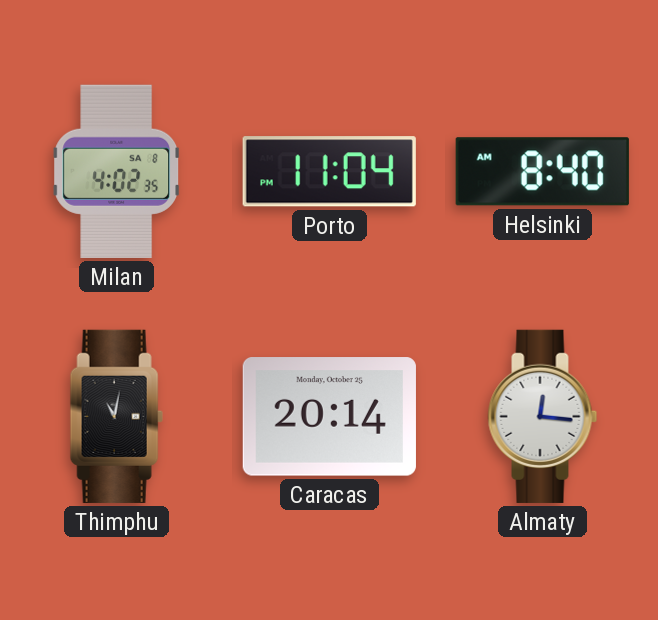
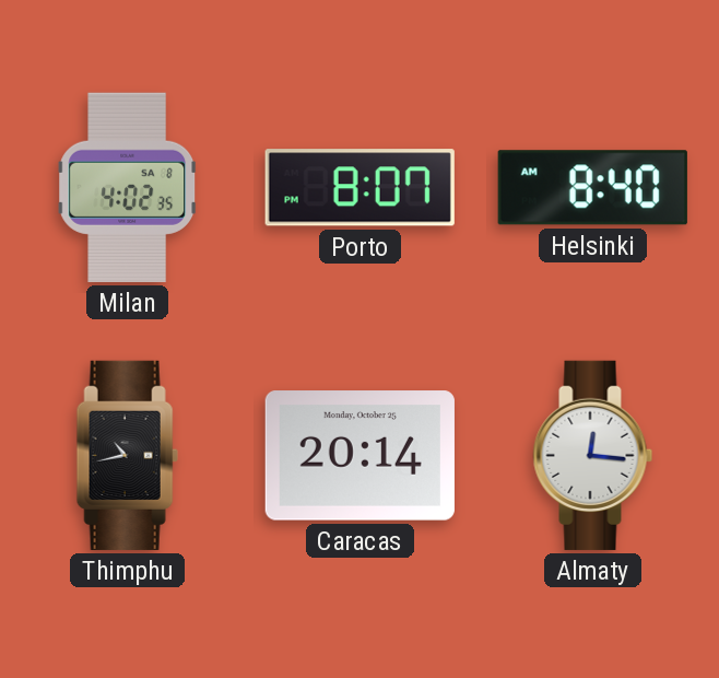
Porto: 11:04 -> 8:07 (360, 188)
Thimphu: 11:02 -> 10:43 (127, 455)
